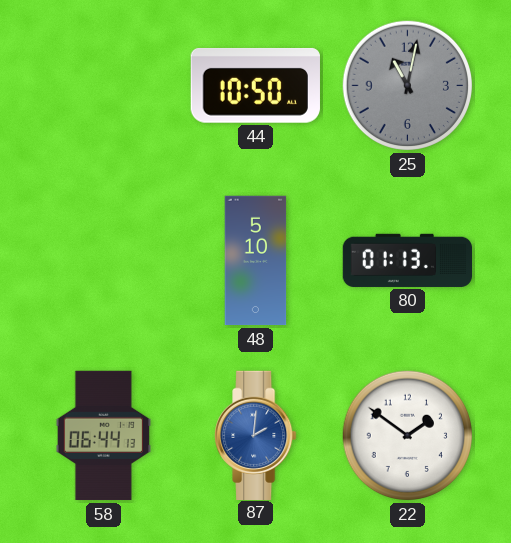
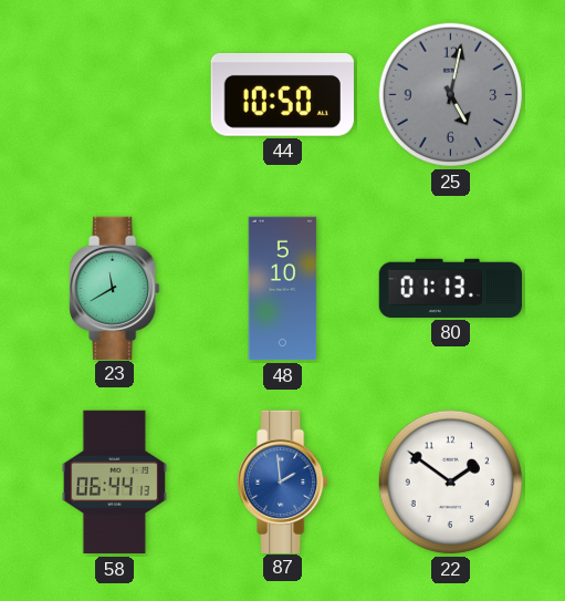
25: 11:02 -> 5:02 (451, 95)
23: none -> 11:40 (115, 288)
87: 2:01 -> 1:59 (283, 481)
